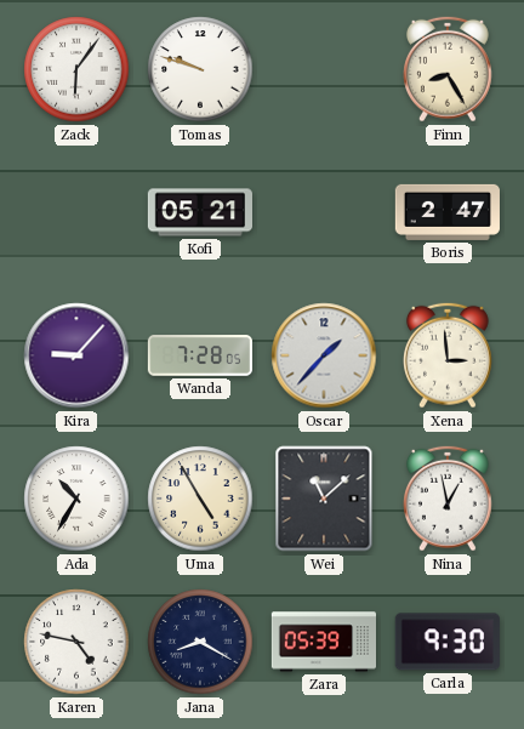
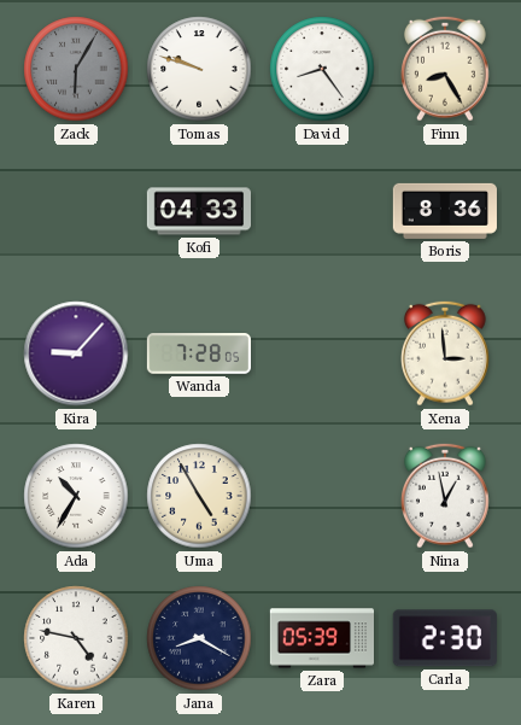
Zack: 6:06 -> 6:05 (76, 69)
Zack dial: white -> grey (76, 69)
David: none -> 8:24 (322, 69)
Kofi: 05:21 -> 04:33 (198, 211)
Boris: 2:47 -> 8:36 (445, 211)
Oscar: 1:37 -> none (324, 355)
Wei: 11:08 -> none (324, 499)
Carla: 9:30 -> 2:30 (445, 638)
